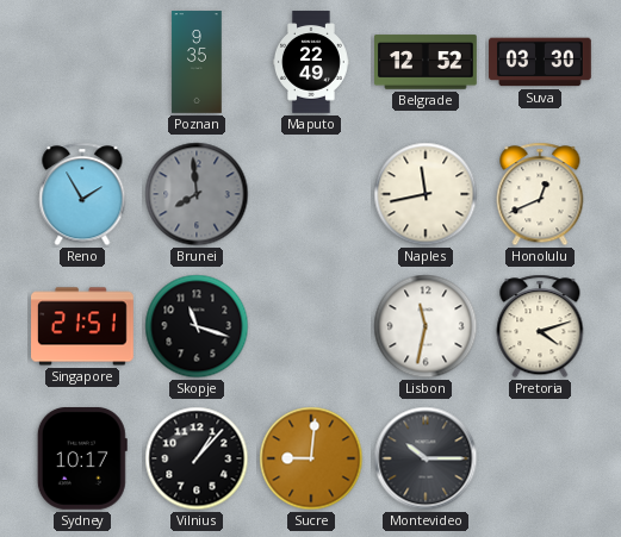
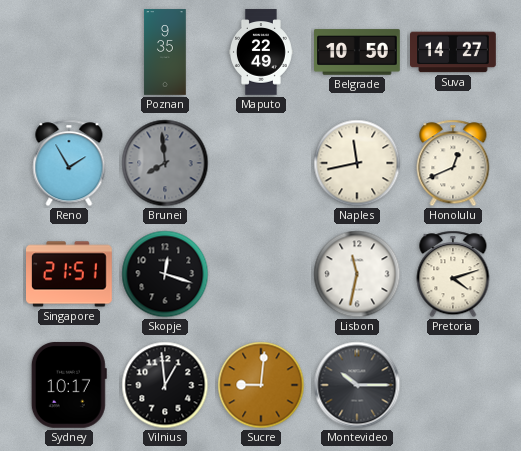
Belgrade: 12:52 -> 10:50 (358, 52)
Suva: 03:30 -> 14:27 (454, 52)
Skopje: 11:18 -> 12:18 (165, 274)
Vilnius: 1:07 -> 12:59 (165, 385)
